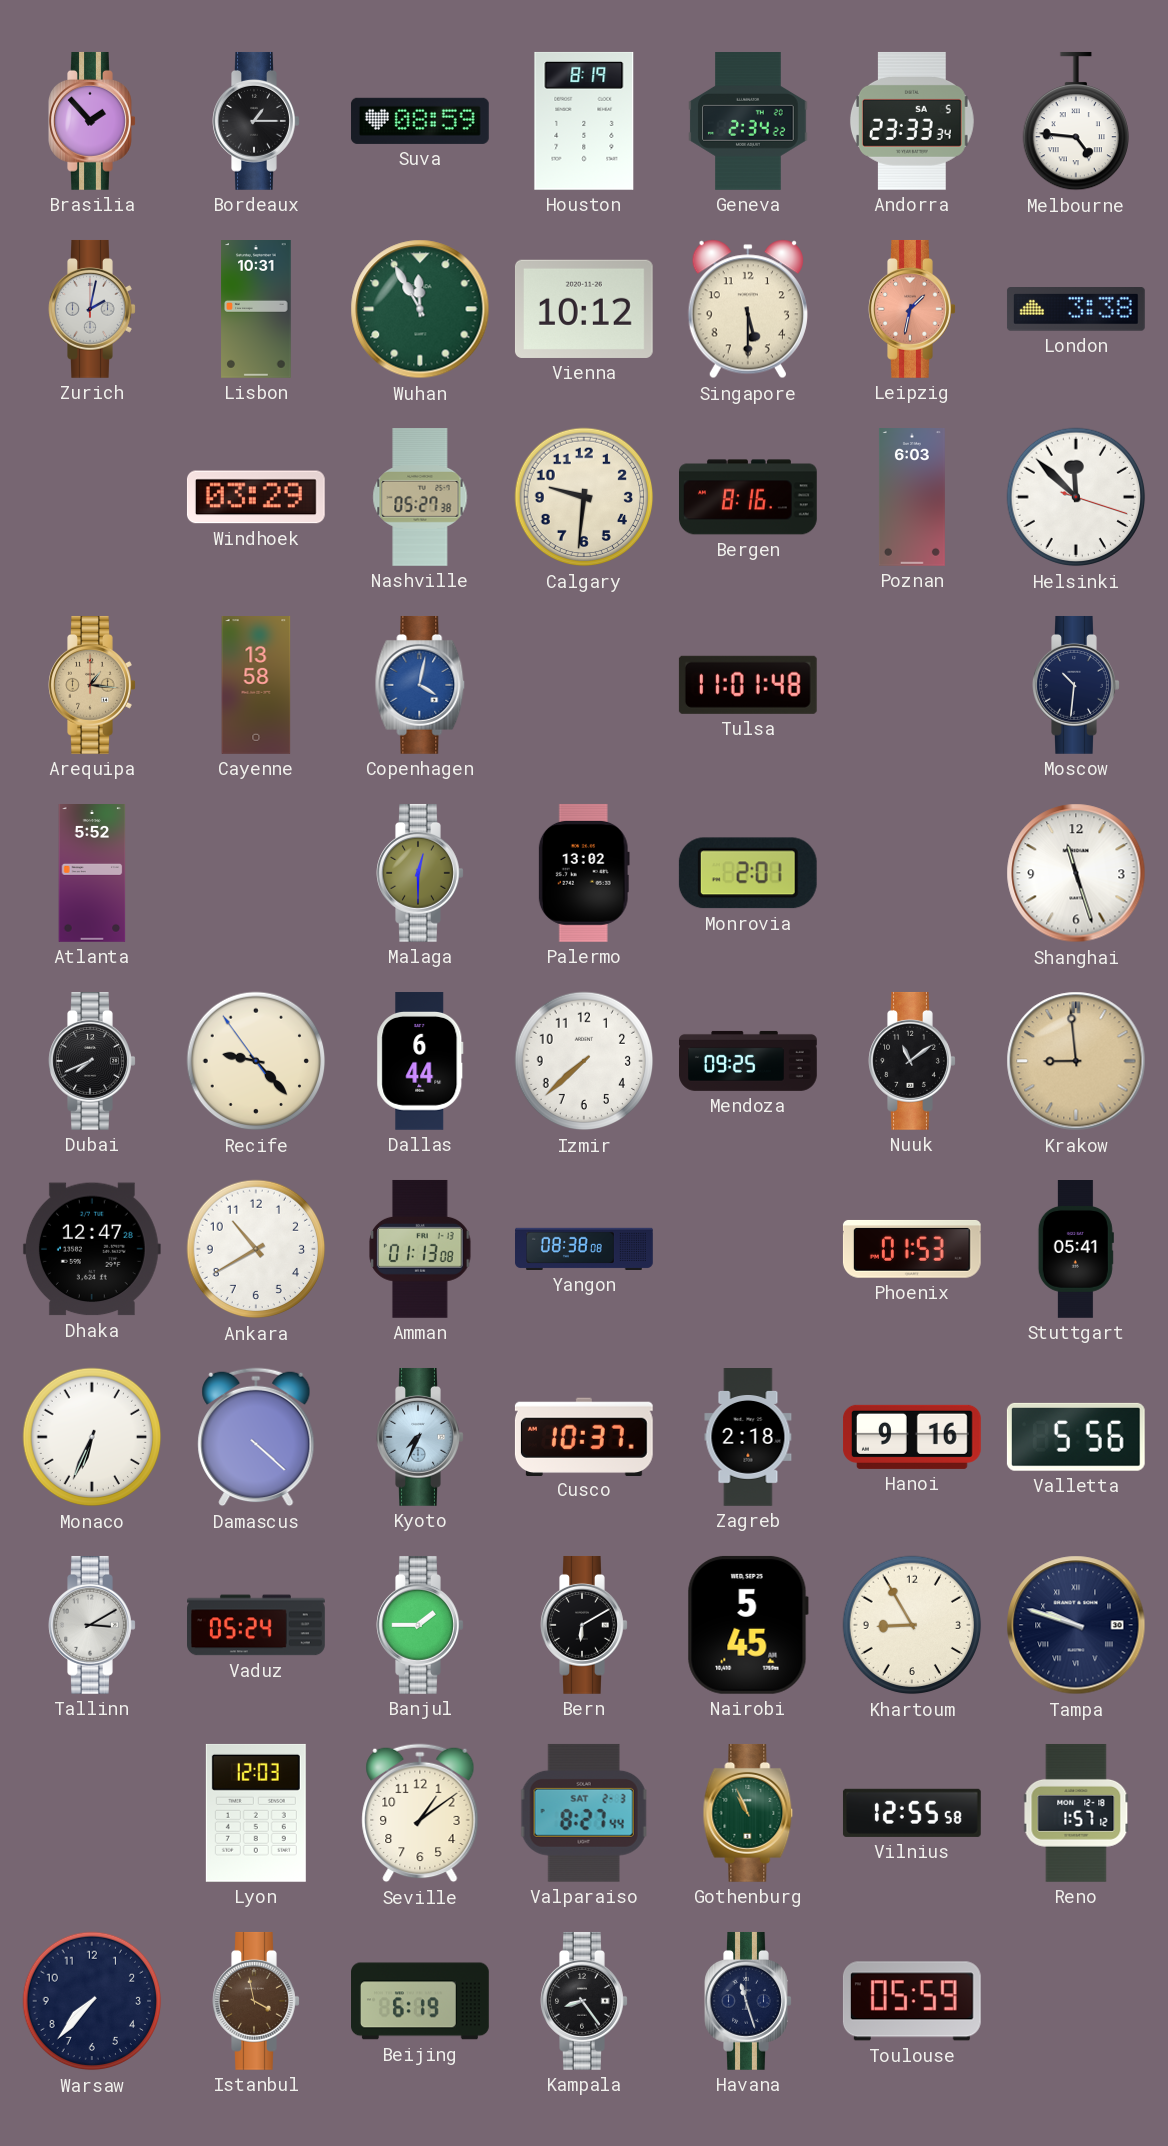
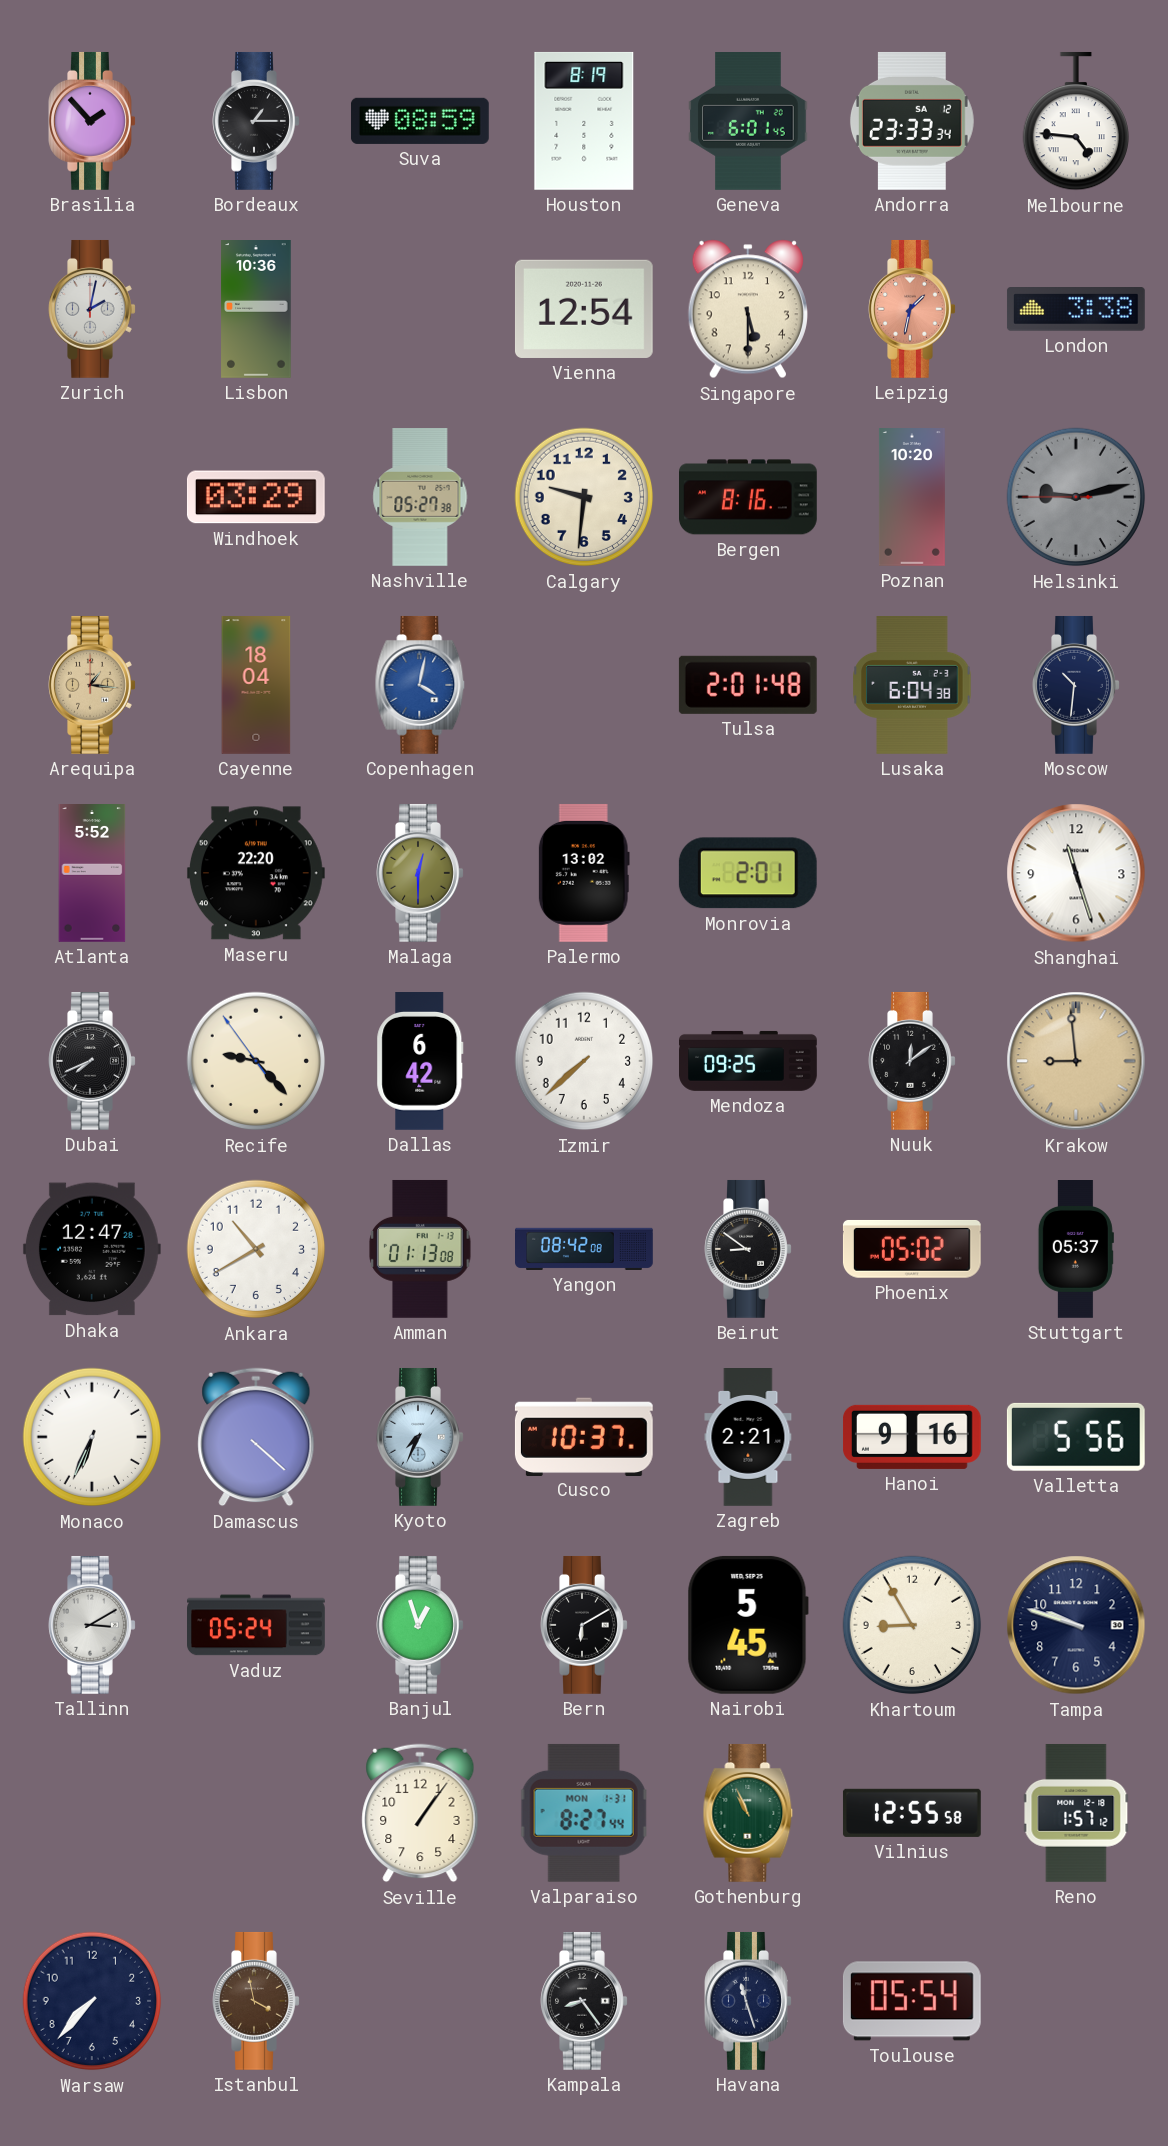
Geneva: 2:34 -> 6:01 (748, 122)
Andorra date: SA 5 -> SA 12 (912, 121)
Lisbon: 10:31 -> 10:36 (256, 310)
Wuhan: 11:55 -> none (420, 309)
Vienna: 10:12 -> 12:54 (584, 309)
Poznan: 6:03 -> 10:20 (912, 498)
Helsinki: 11:52 -> 9:12 (1076, 497)
Helsinki dial: white -> grey (1076, 497)
Cayenne: 13:58 -> 18:04 (256, 686)
Tulsa: 11:01 -> 2:01 (748, 685)
Lusaka: none -> 6:04 (912, 686)
Maseru: none -> 22:20 (256, 873)
Dallas: 6:44 -> 6:42 (420, 1062)
Nuuk: 11:09 -> 12:09 (912, 1061)
Yangon: 08:38 -> 08:42 (585, 1249)
Beirut: none -> 8:51 (748, 1249)
Phoenix: 01:53 -> 05:02 (912, 1249)
Stuttgart: 05:41 -> 05:37 (1076, 1250)
Zagreb: 2:18 -> 2:21 (748, 1438)
Banjul: 1:45 -> 12:57 (420, 1625)
Tampa numerals: Roman -> Arabic (1076, 1625)
Lyon: 12:03 -> none (256, 1813)
Seville: 1:09 -> 1:06 (420, 1813)
Valparaiso date: SAT 2-3 -> MON 1-31 (584, 1813)
Beijing: 6:19 -> none (421, 2001)
Toulouse: 05:59 -> 05:54 (912, 2001)
